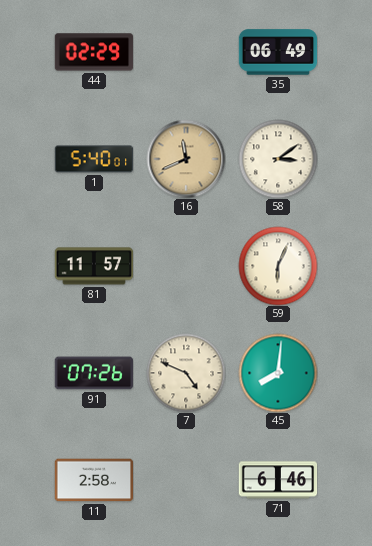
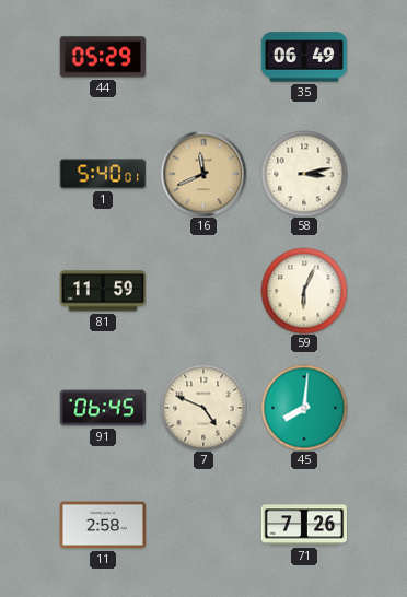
44: 02:29 -> 05:29 (103, 57)
58: 3:09 -> 3:13 (304, 174)
81: 11:57 -> 11:59 (103, 291)
91: 07:26 -> 06:45 (103, 408)
71: 6:46 -> 7:26 (304, 525)
